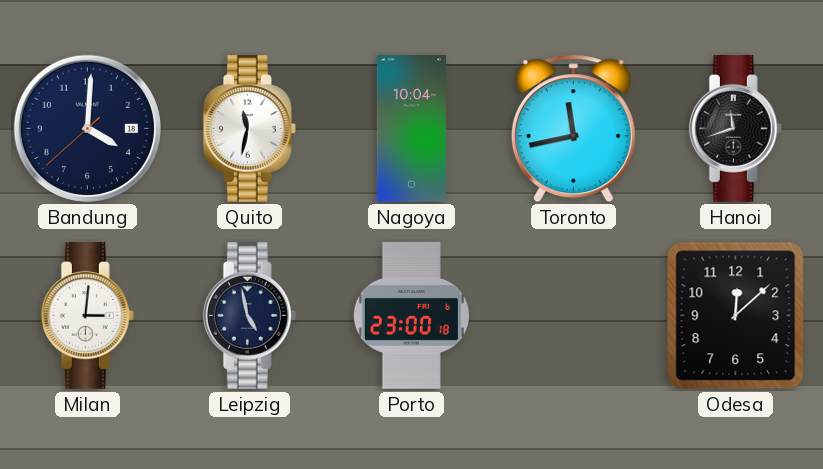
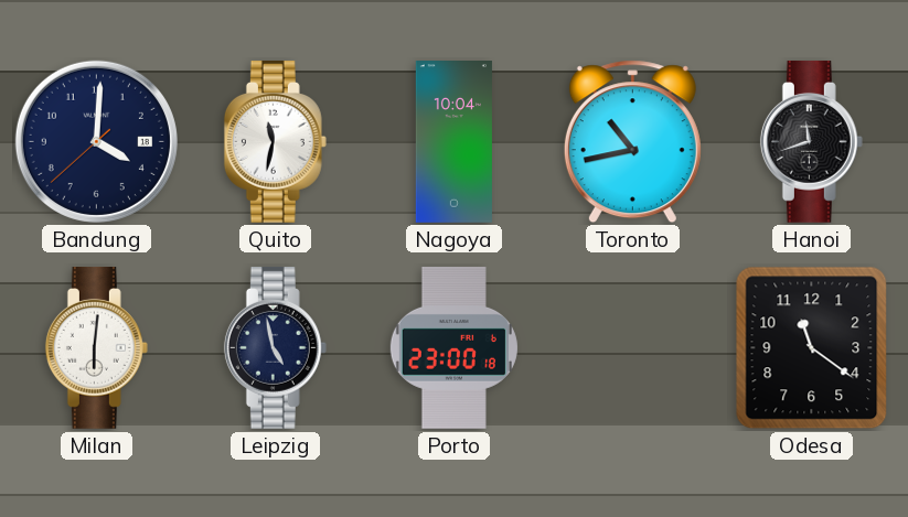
Toronto: 11:43 -> 10:43 (632, 142)
Milan: 3:01 -> 6:01 (96, 347)
Odesa: 12:08 -> 11:21 (812, 348)
